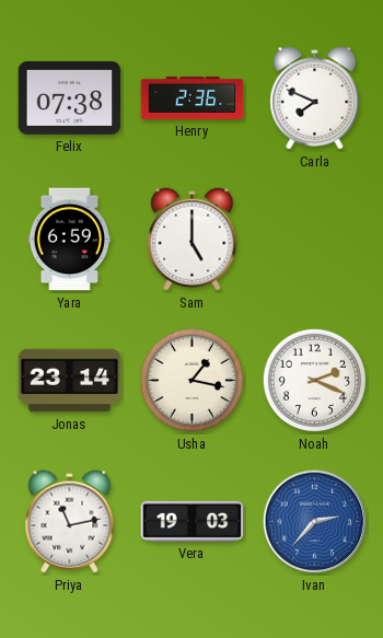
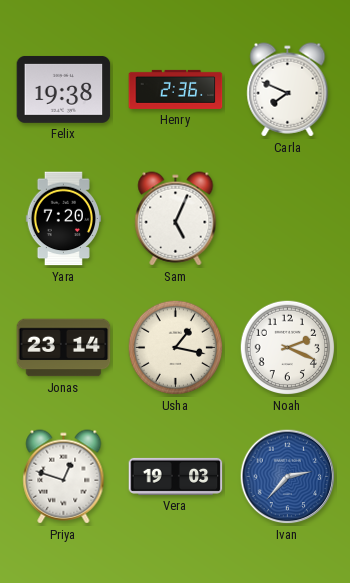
Felix: 07:38 -> 19:38 (64, 89)
Yara: 6:59 -> 7:20 (63, 219)
Sam: 5:00 -> 5:04 (176, 219)
Priya: 11:13 -> 12:48 (64, 477)
